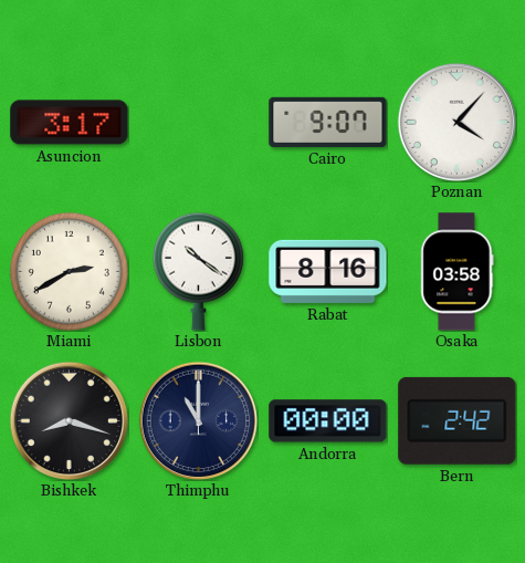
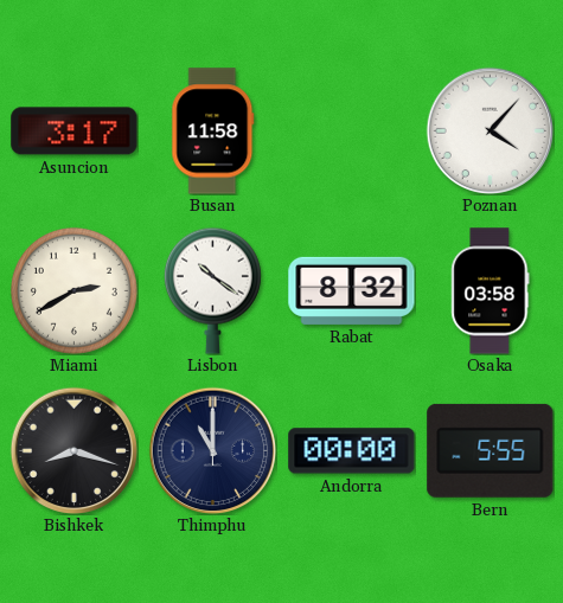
Busan: none -> 11:58 (213, 131)
Cairo: 9:07 -> none (328, 122)
Rabat: 8:16 -> 8:32 (352, 290)
Bern: 2:42 -> 5:55 (491, 450)
